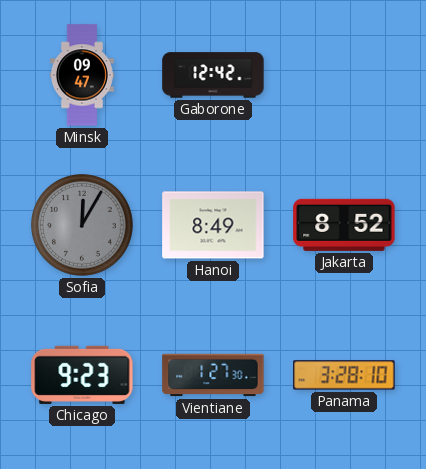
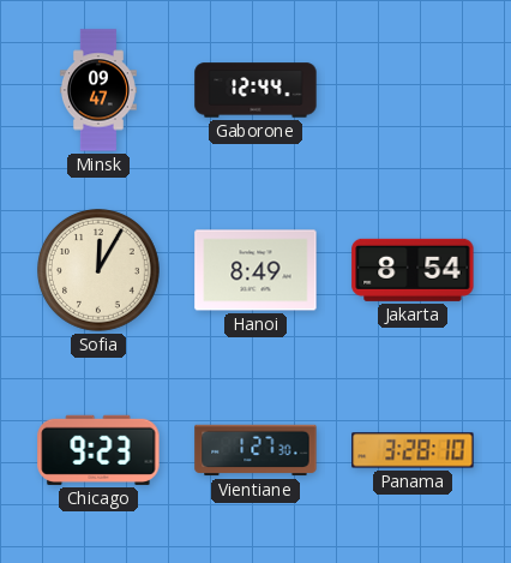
Gaborone: 12:42 -> 12:44 (256, 90)
Sofia dial: grey -> cream (100, 271)
Jakarta: 8:52 -> 8:54 (413, 270)
